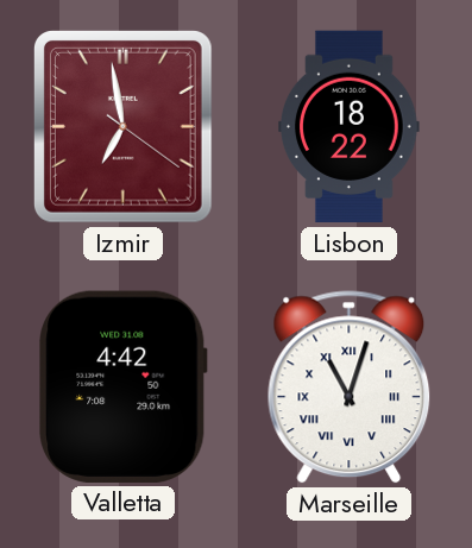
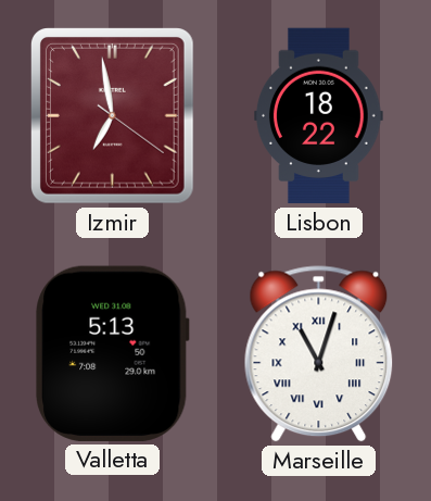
Valletta: 4:42 -> 5:13 (113, 353)
